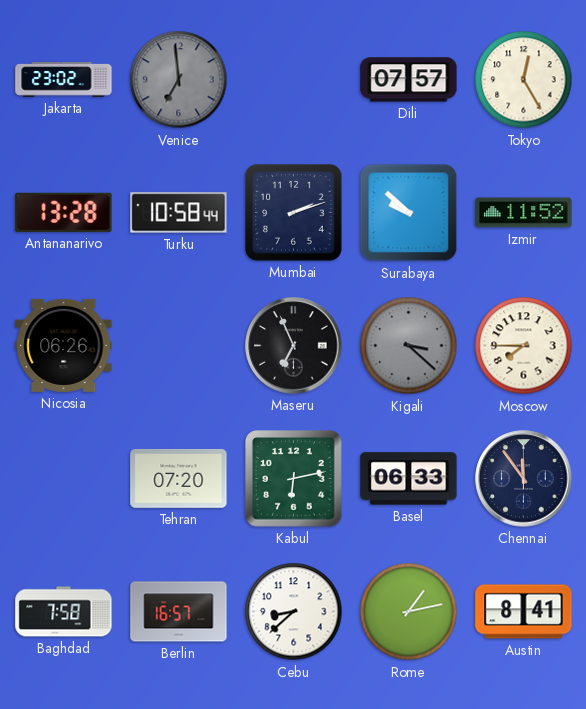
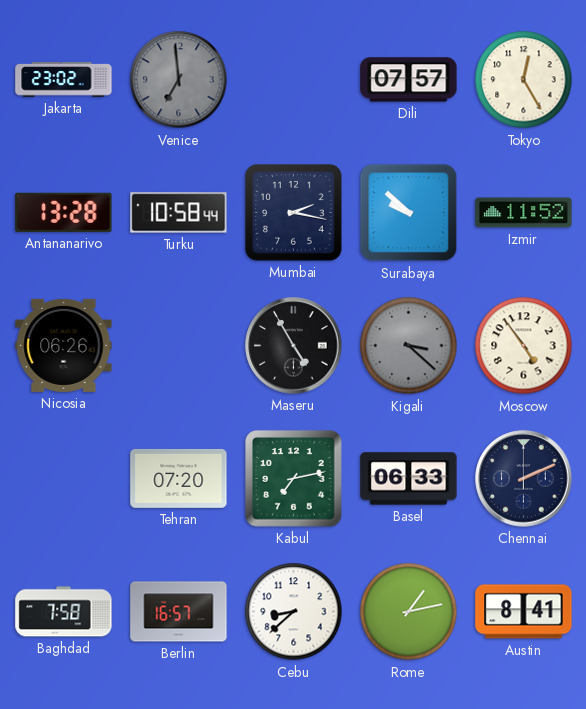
Mumbai: 2:12 -> 2:17 (294, 213)
Maseru: 6:56 -> 4:55 (294, 346)
Moscow: 7:45 -> 4:54 (524, 346)
Kabul: 6:13 -> 7:13 (294, 479)
Chennai: 11:54 -> 2:11 (524, 479)
